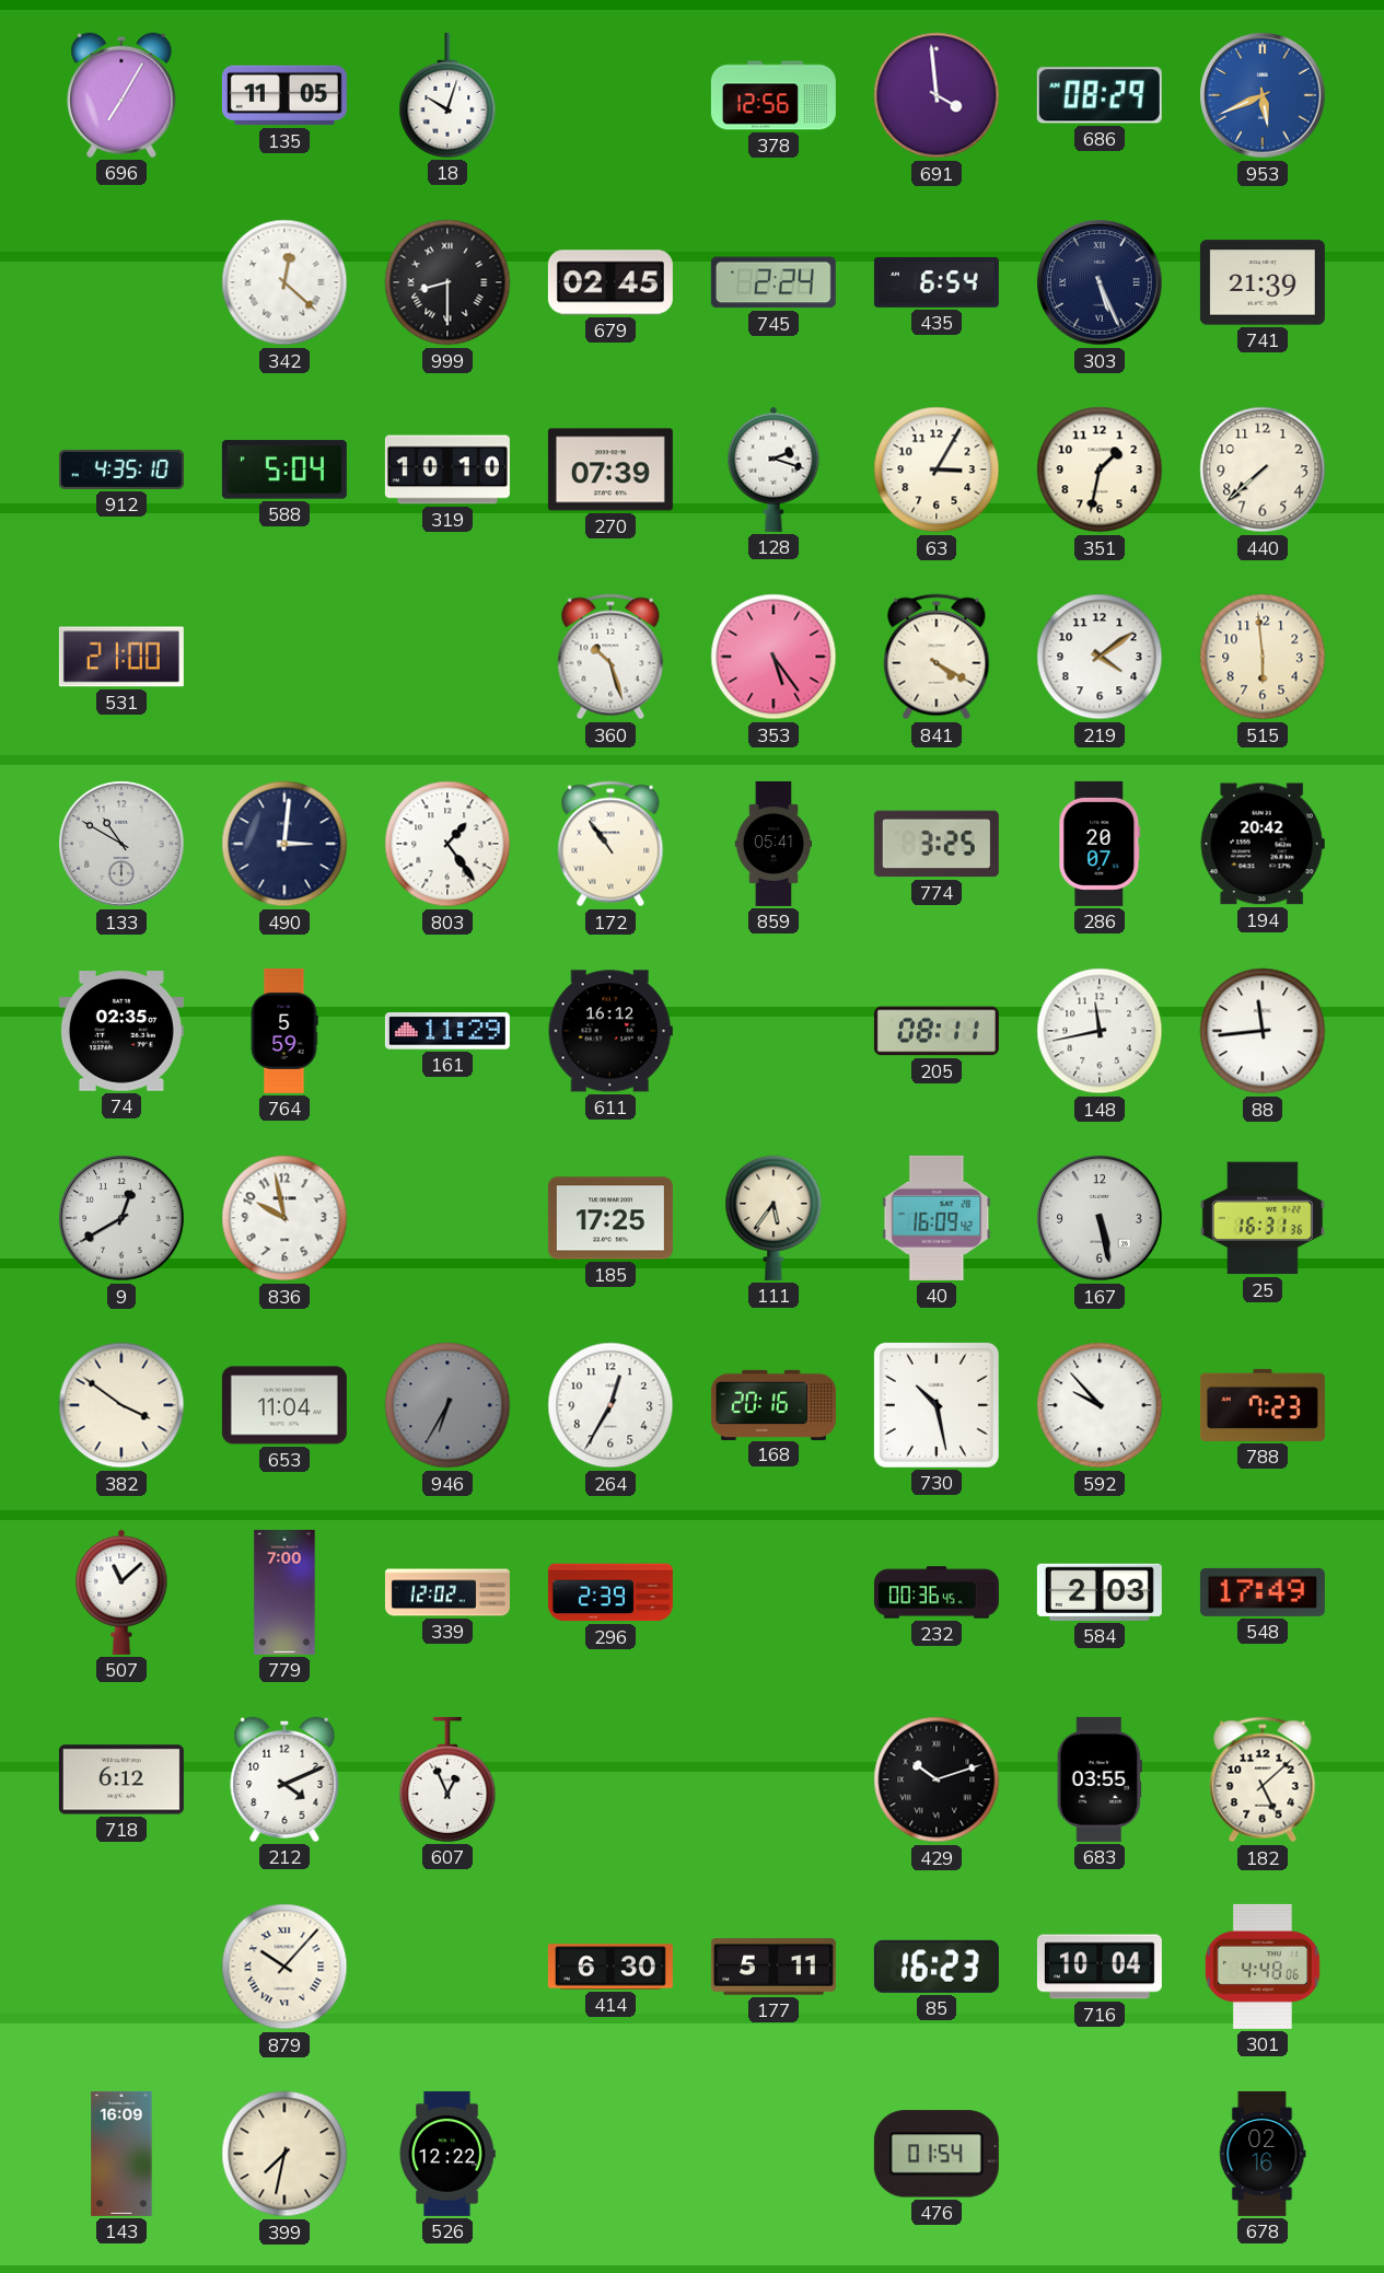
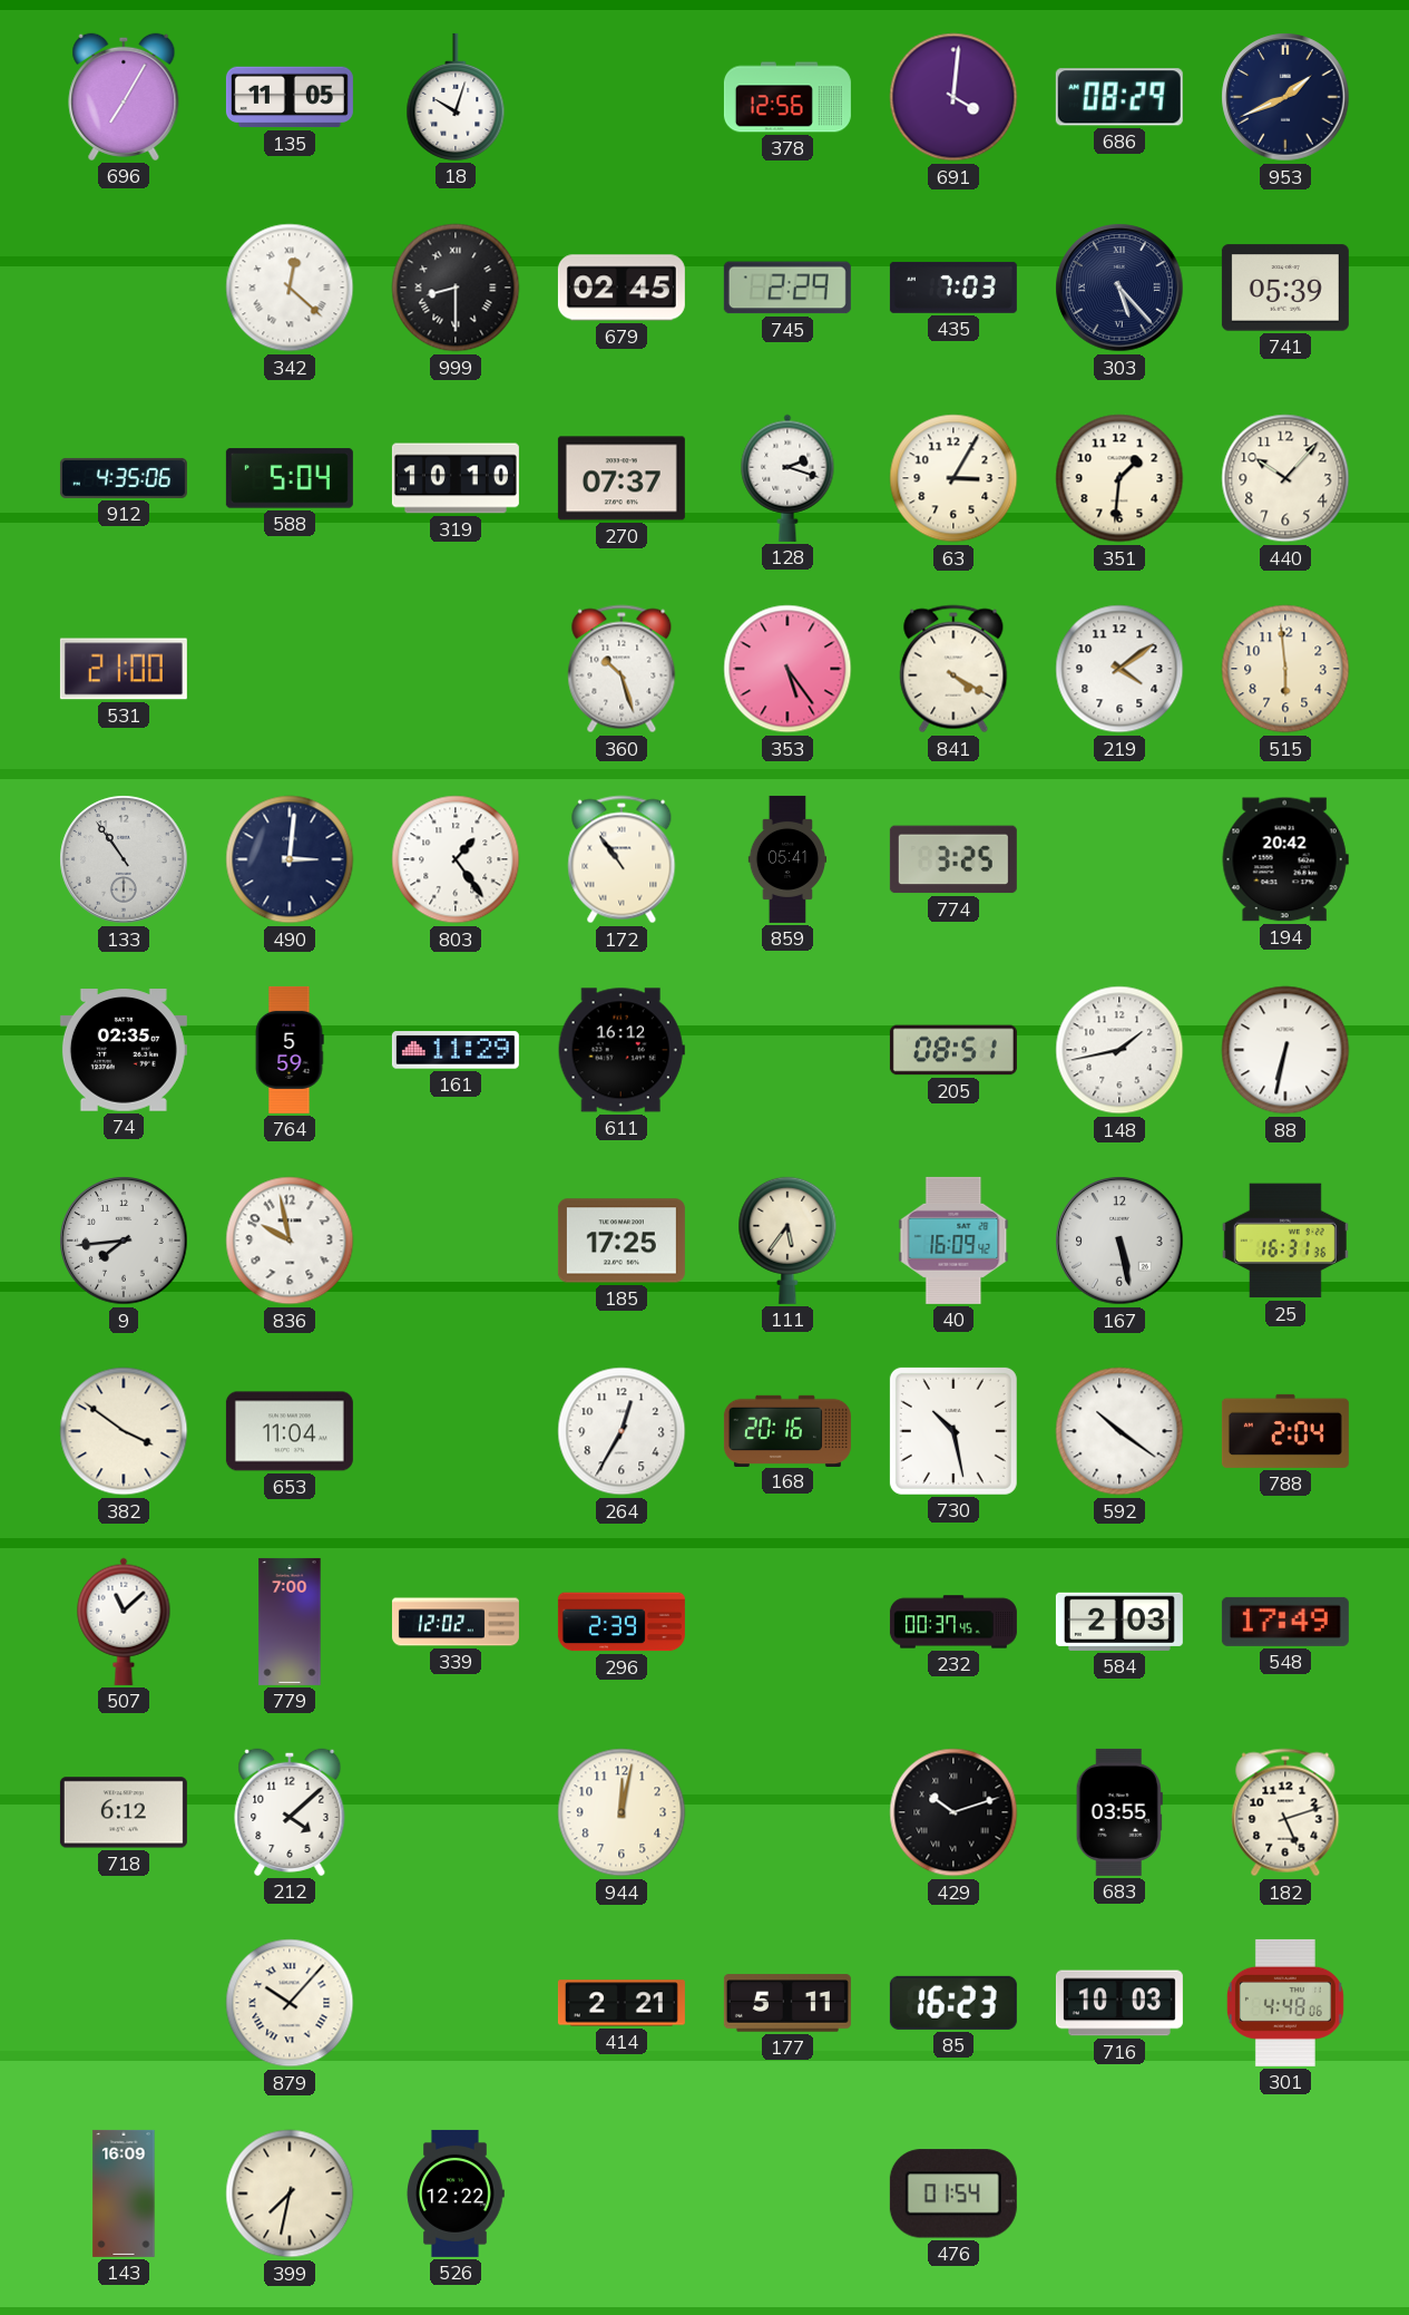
691: 3:59 -> 4:01 (953, 97)
953: 5:41 -> 1:41 (1285, 97)
953 dial: blue -> navy (1285, 97)
745: 2:24 -> 2:29 (787, 288)
435: 6:54 -> 7:03 (953, 288)
303: 5:26 -> 5:23 (1119, 288)
741: 21:39 -> 05:39 (1285, 288)
912: 4:35:10 -> 4:35:06 (124, 478)
270: 07:39 -> 07:37 (622, 478)
351: 1:32 -> 1:31 (1119, 478)
440: 7:38 -> 10:07 (1285, 478)
133: 10:50 -> 10:54 (124, 859)
286: 20:07 -> none (1100, 844)
205: 08:11 -> 08:51 (953, 1050)
148: 11:43 -> 1:43 (1119, 1050)
88: 11:44 -> 6:32 (1285, 1050)
9: 12:40 -> 7:44 (124, 1241)
946: 6:35 -> none (447, 1405)
592: 9:53 -> 10:21 (1119, 1431)
788: 7:23 -> 2:04 (1285, 1431)
232: 00:36 -> 00:37 (953, 1622)
212: 4:11 -> 4:08 (290, 1812)
607: 12:56 -> none (447, 1779)
944: none -> 12:02 (622, 1812)
182: 5:08 -> 5:12 (1285, 1812)
414: 6:30 -> 2:21 (622, 2003)
716: 10:04 -> 10:03 (1119, 2003)
678: 02:16 -> none (1263, 2154)
